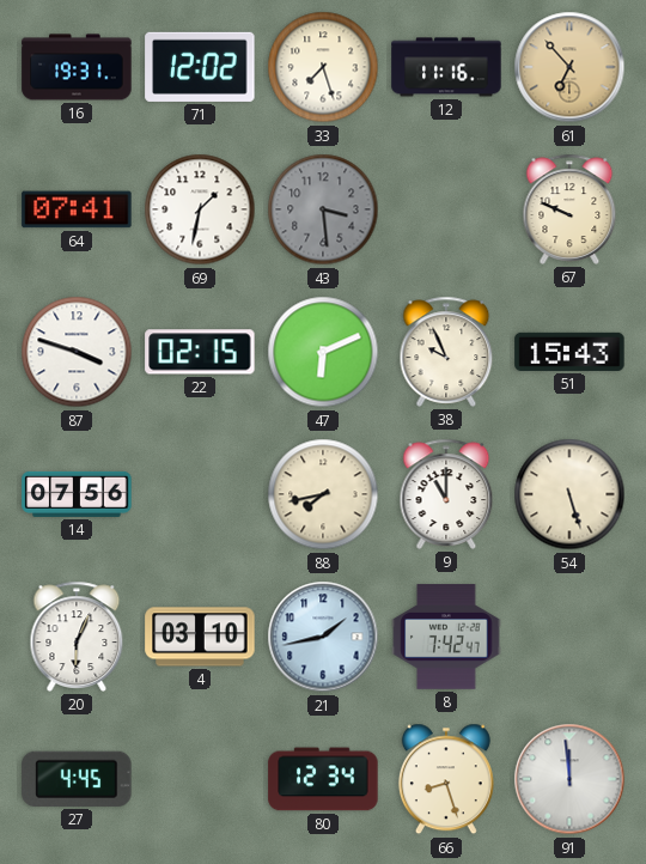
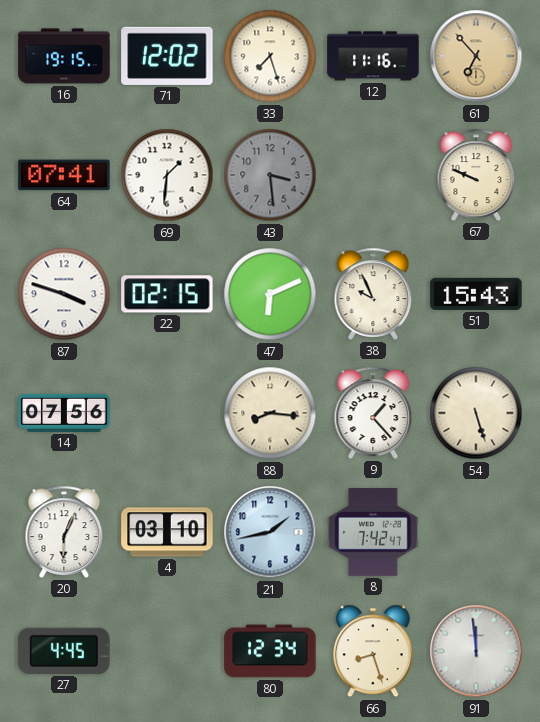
16: 19:31 -> 19:15 (64, 56)
69: 1:32 -> 1:31 (167, 175)
88: 7:43 -> 8:16 (270, 413)
9: 11:00 -> 1:23 (373, 413)
